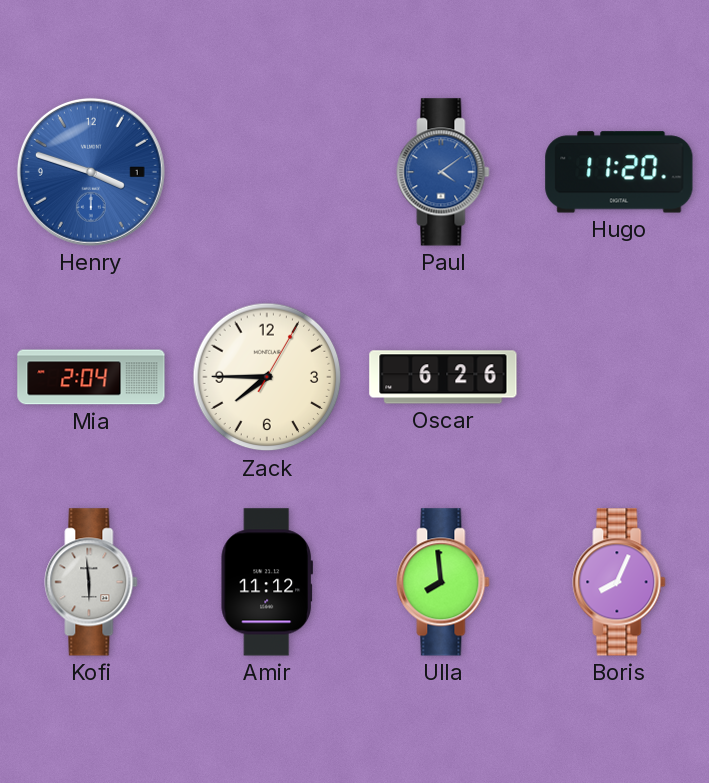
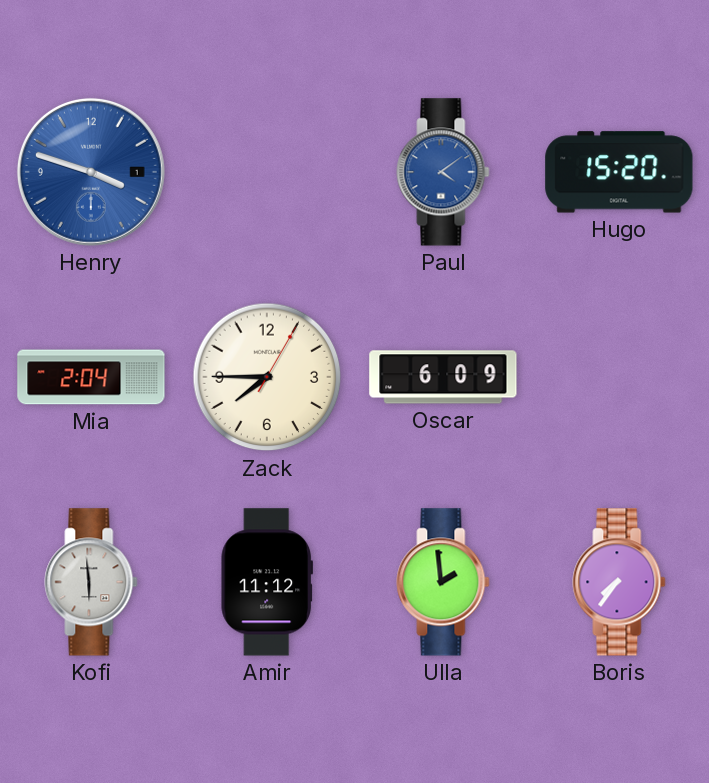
Hugo: 11:20 -> 15:20 (619, 172)
Oscar: 6:26 -> 6:09 (443, 377)
Ulla: 7:59 -> 1:59 (443, 582)
Boris: 8:04 -> 7:36 (619, 582)
